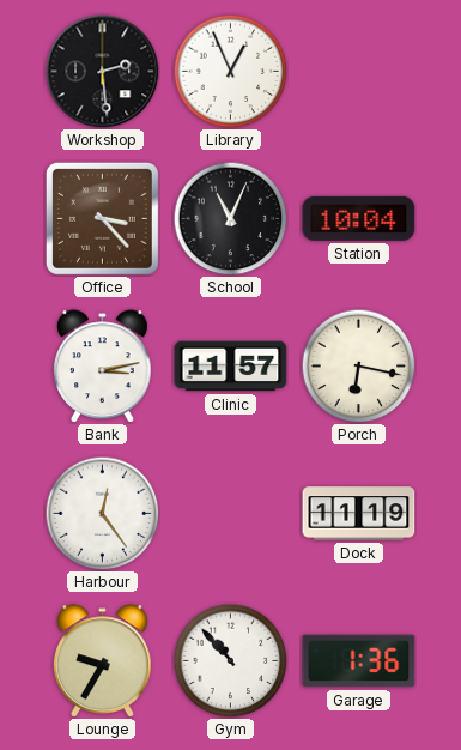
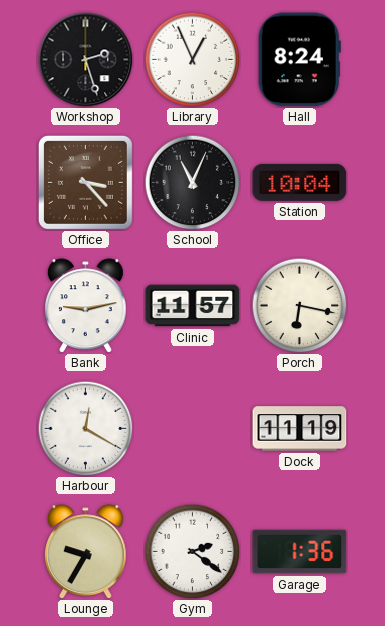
Workshop: 2:29 -> 2:27 (85, 59)
Hall: none -> 8:24 (299, 60)
Bank: 3:13 -> 9:13 (86, 305)
Harbour: 12:24 -> 12:20 (85, 428)
Gym: 10:53 -> 2:21 (192, 551)
